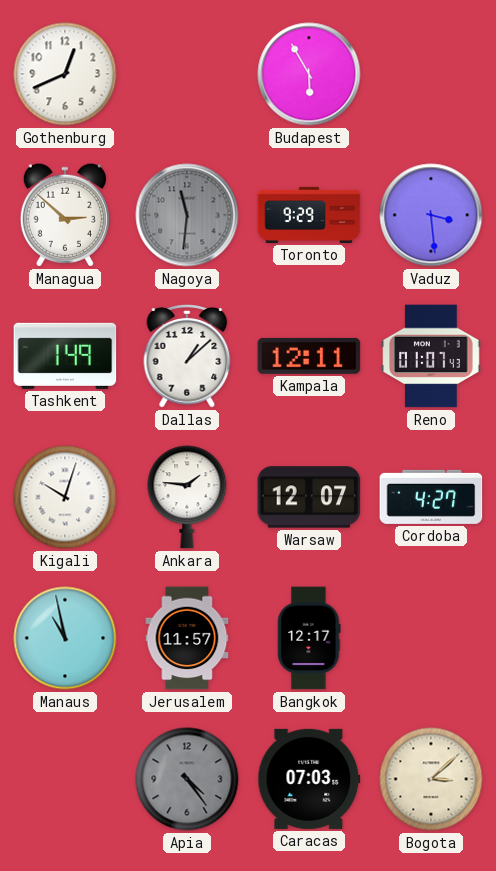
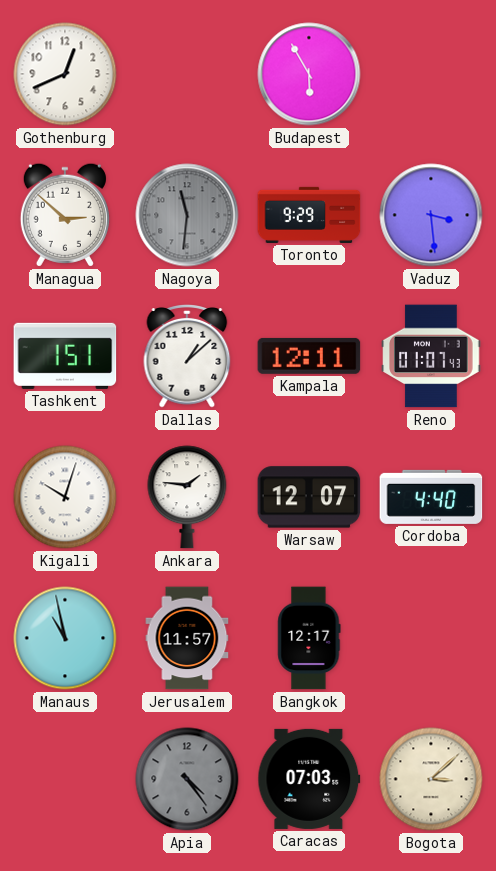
Tashkent: 1:49 -> 1:51 (65, 356)
Cordoba: 4:27 -> 4:40 (431, 497)
